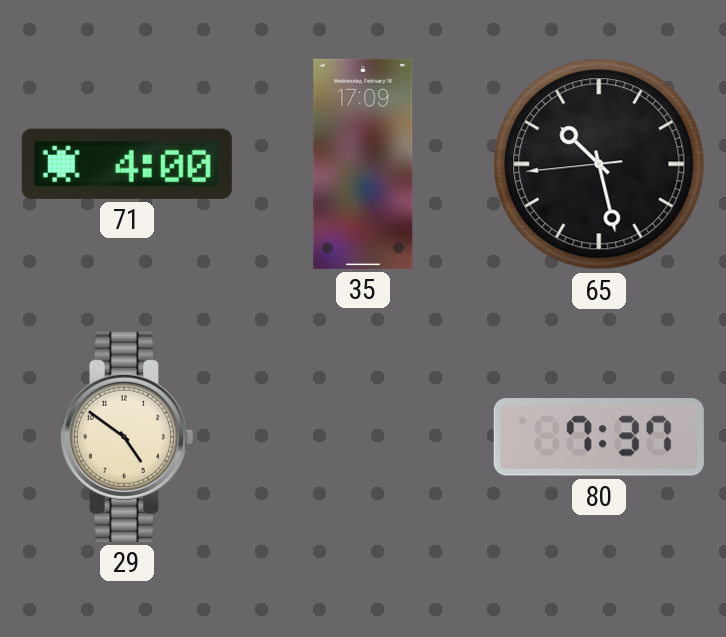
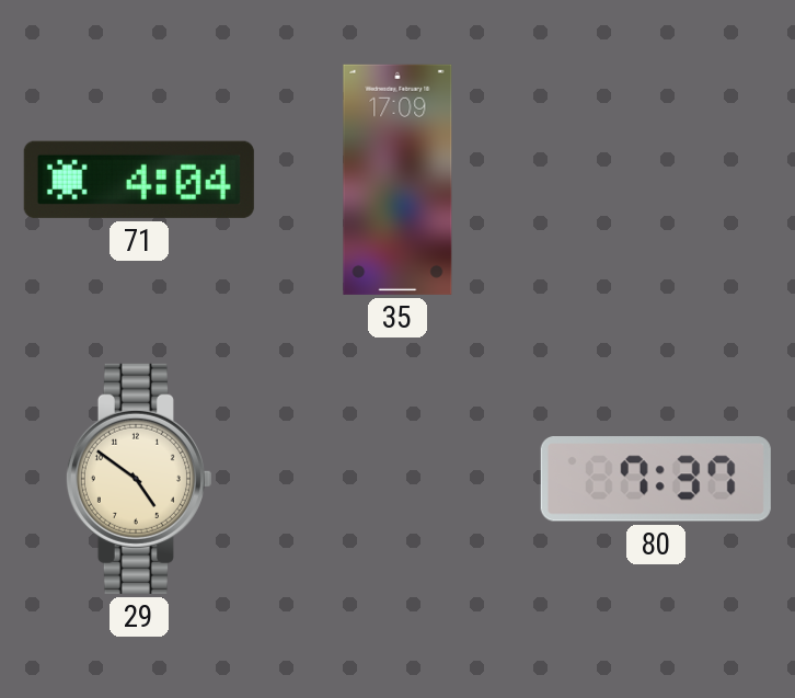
71: 4:00 -> 4:04 (139, 180)
65: 10:27 -> none (599, 164)
